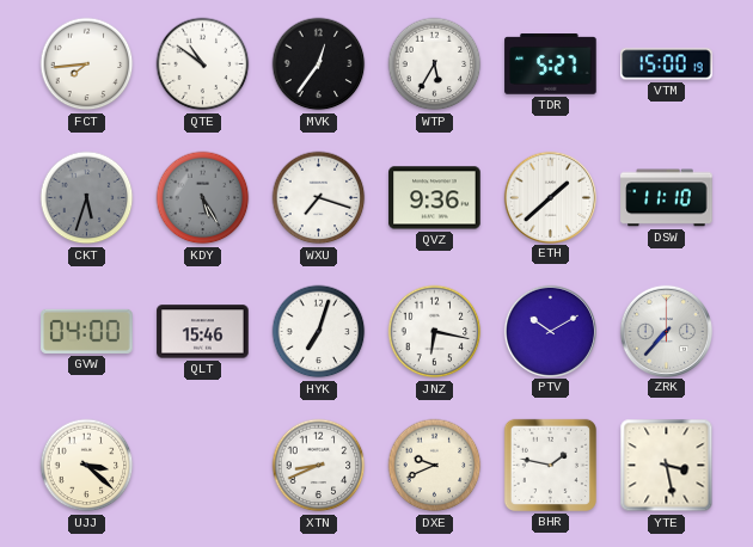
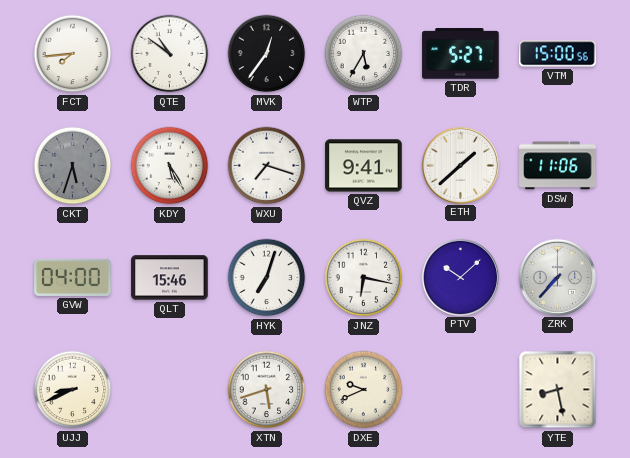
VTM: 15:00:19 -> 15:00:56 (558, 54)
KDY dial: grey -> white (170, 166)
QVZ: 9:36 -> 9:41 (364, 166)
DSW: 11:10 -> 11:06 (558, 166)
PTV: 10:10 -> 10:08 (460, 277)
UJJ: 3:22 -> 8:41 (73, 390)
XTN: 8:41 -> 5:42 (267, 390)
BHR: 1:47 -> none (550, 465)
YTE: 3:28 -> 8:28 (558, 390)
